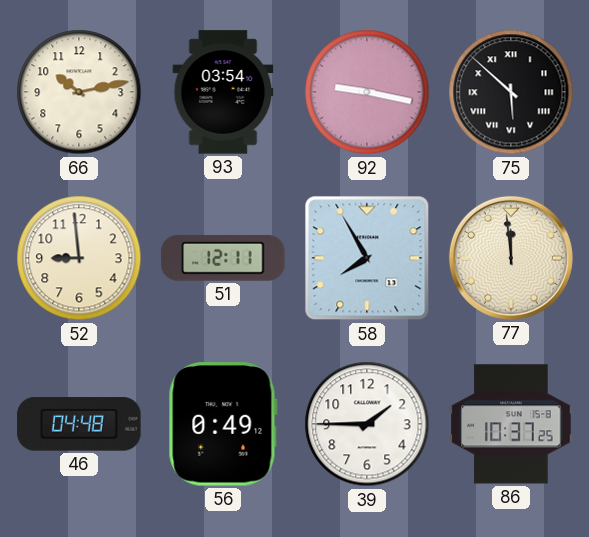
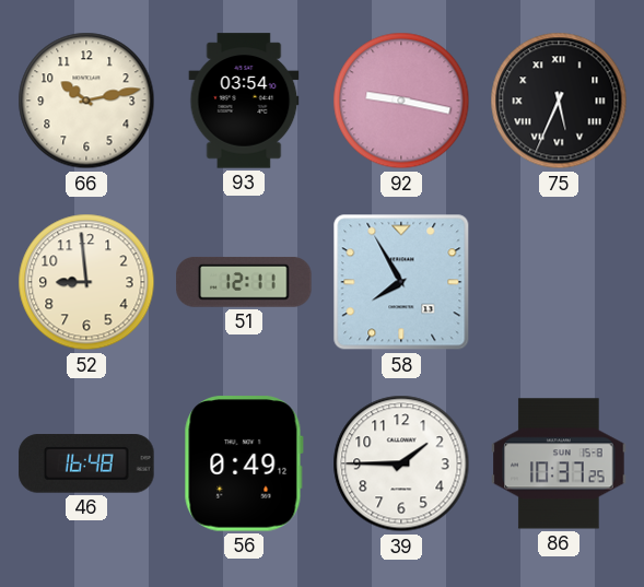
75: 5:52 -> 5:34 (559, 101)
77: 11:59 -> none (511, 258)
46: 04:48 -> 16:48 (86, 463)
